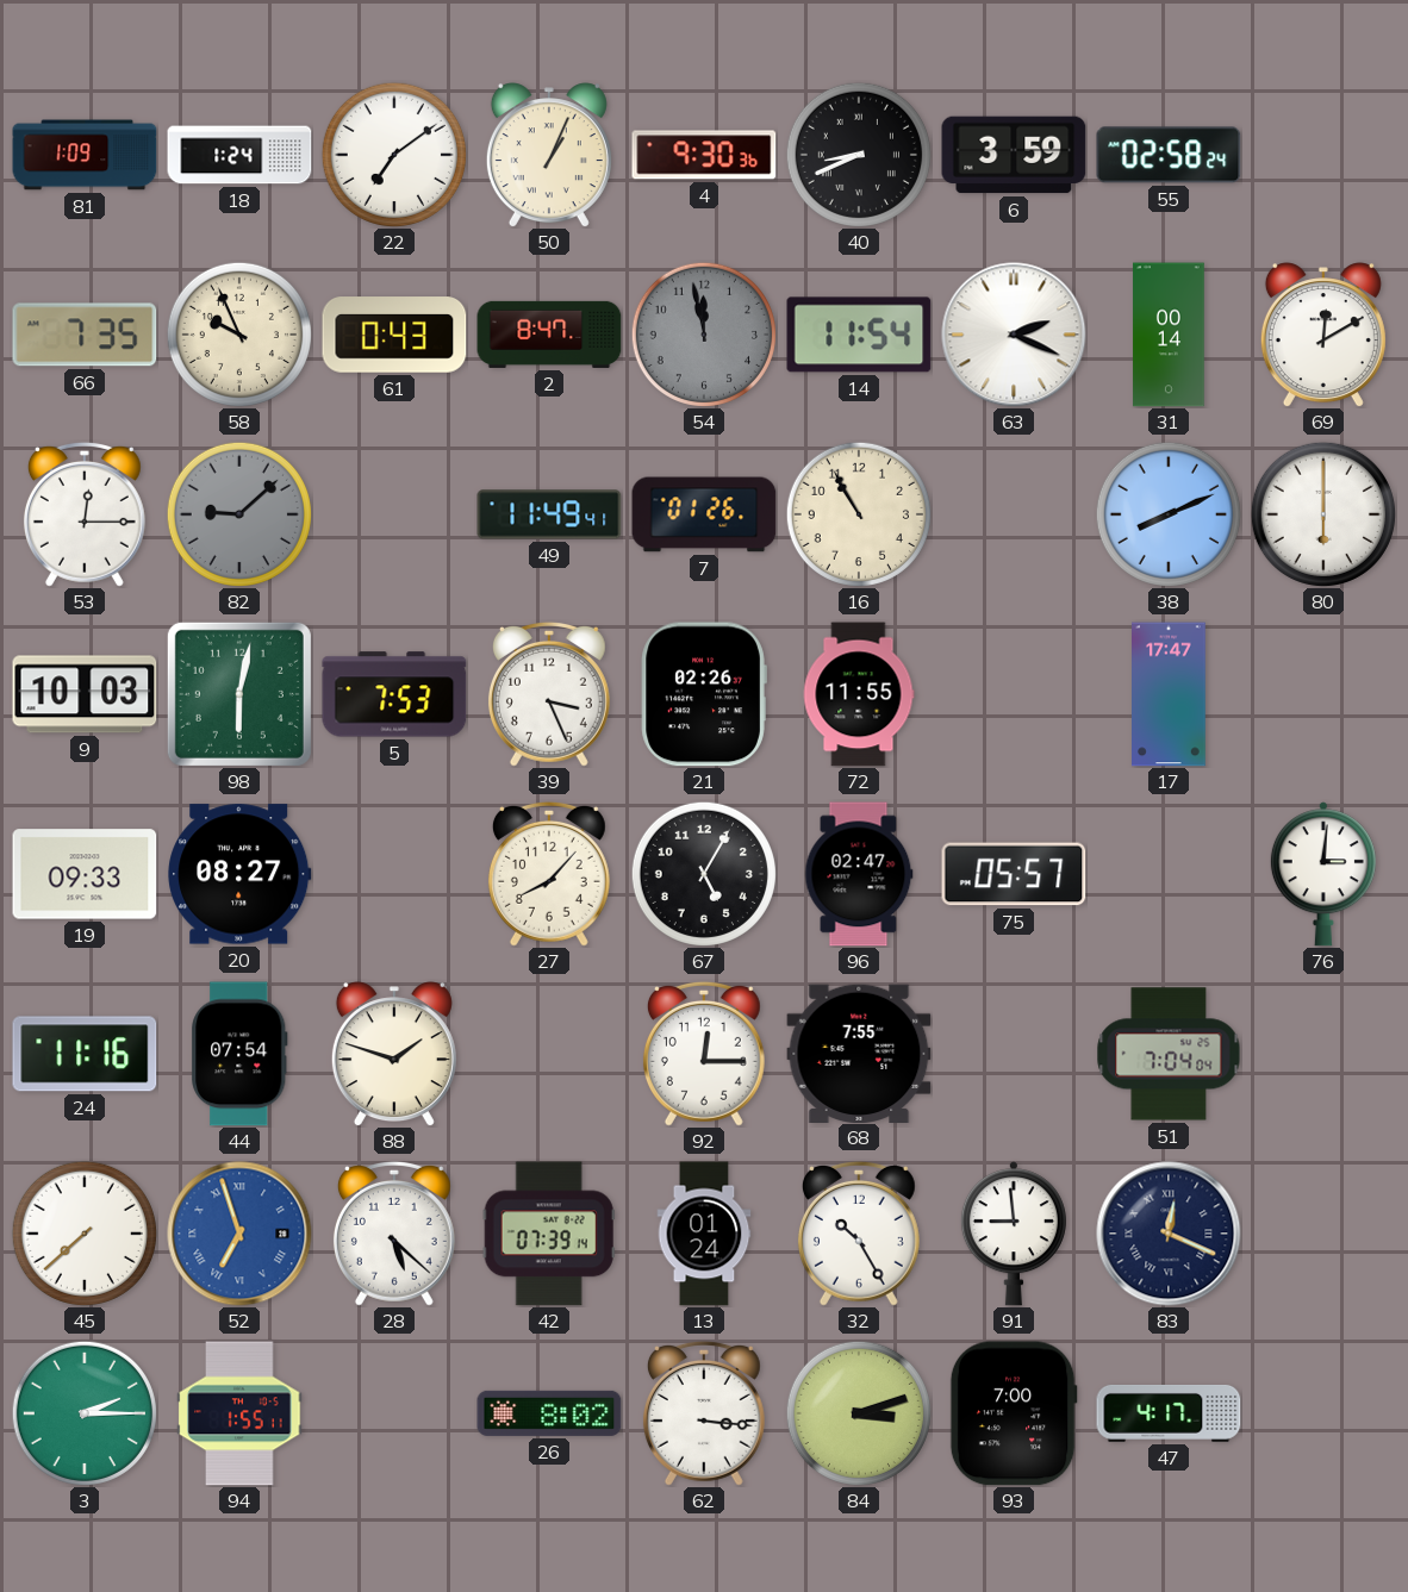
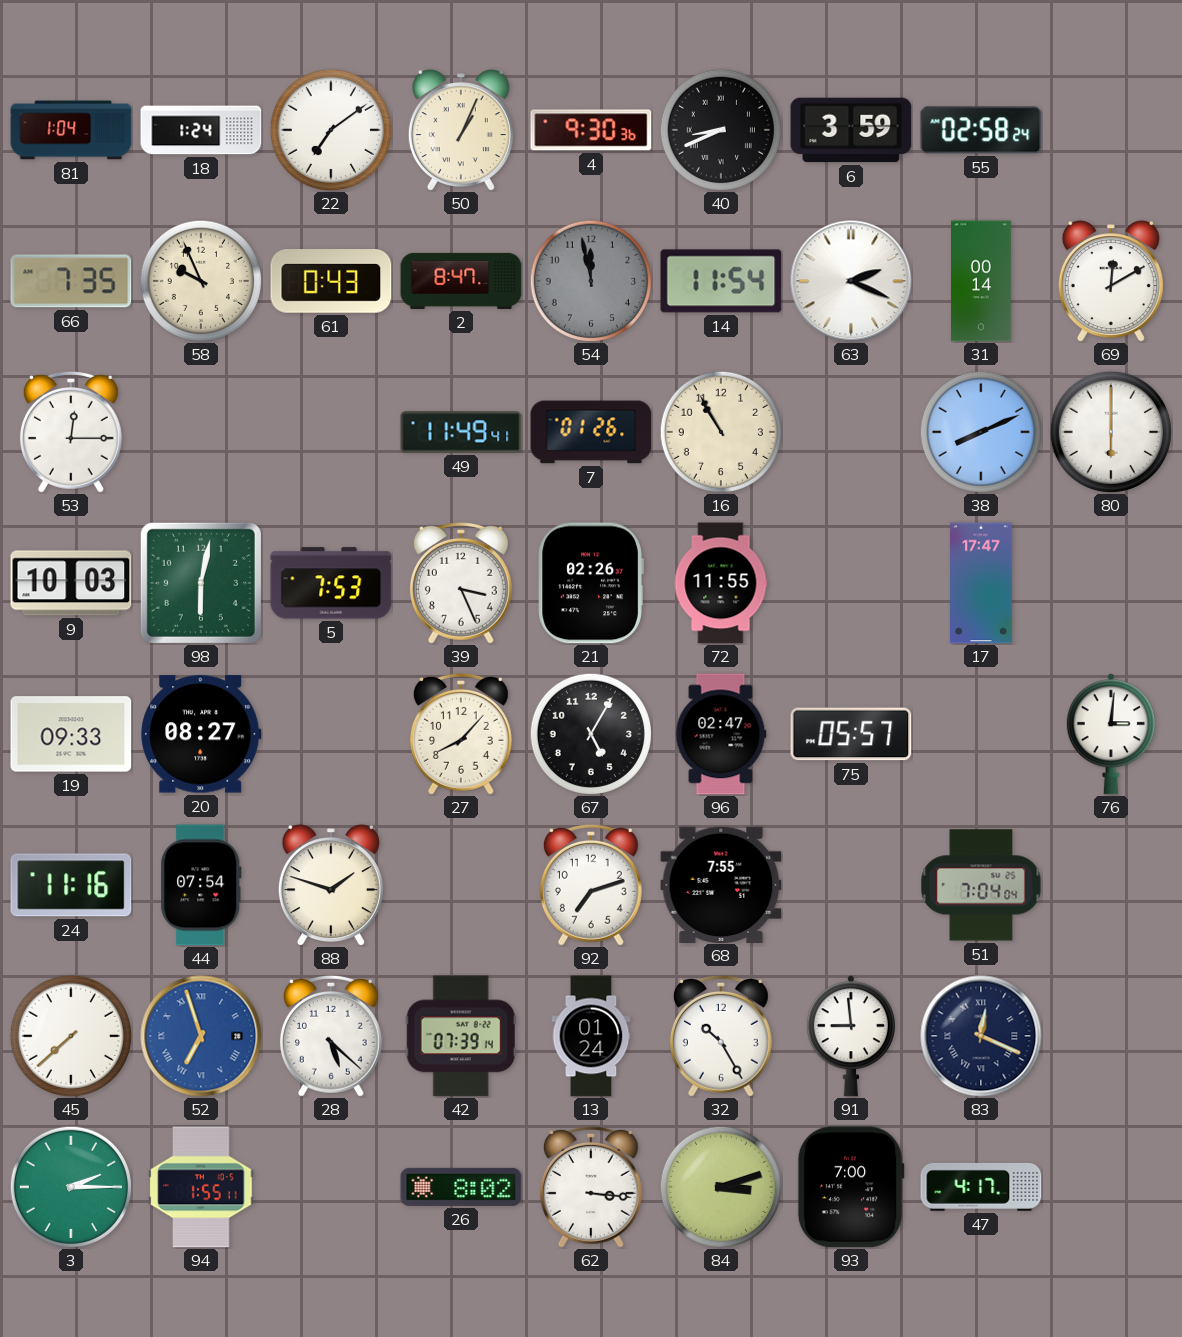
81: 1:09 -> 1:04 (71, 130)
82: 9:08 -> none (239, 514)
92: 12:15 -> 7:12 (591, 885)
